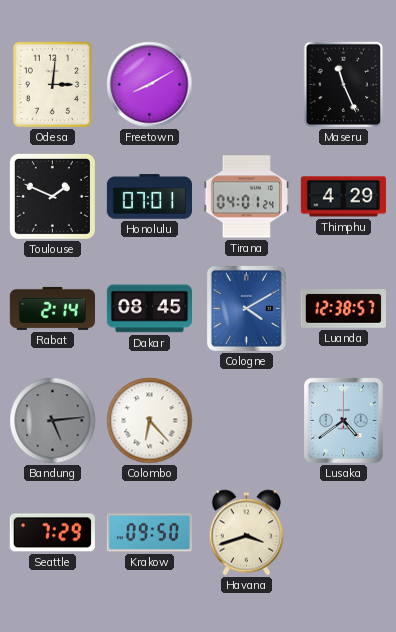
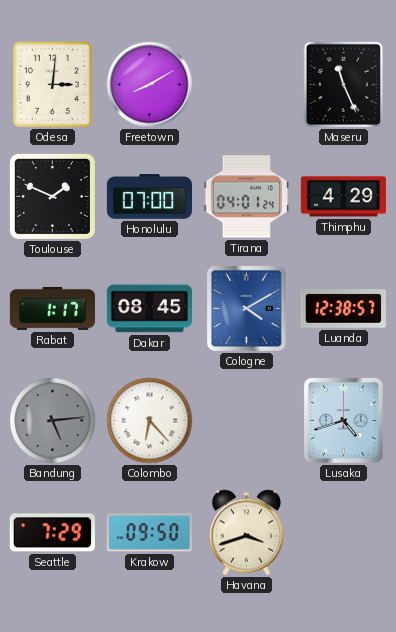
Honolulu: 07:01 -> 07:00 (149, 197)
Rabat: 2:14 -> 1:17 (52, 308)
Lusaka: 4:39 -> 4:42 (343, 420)
